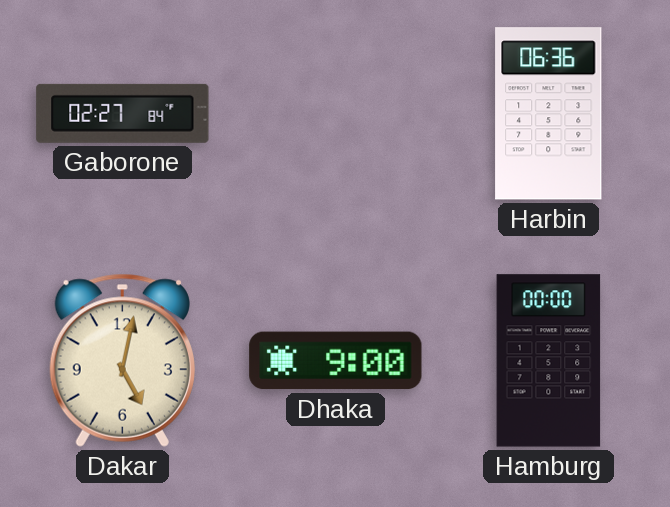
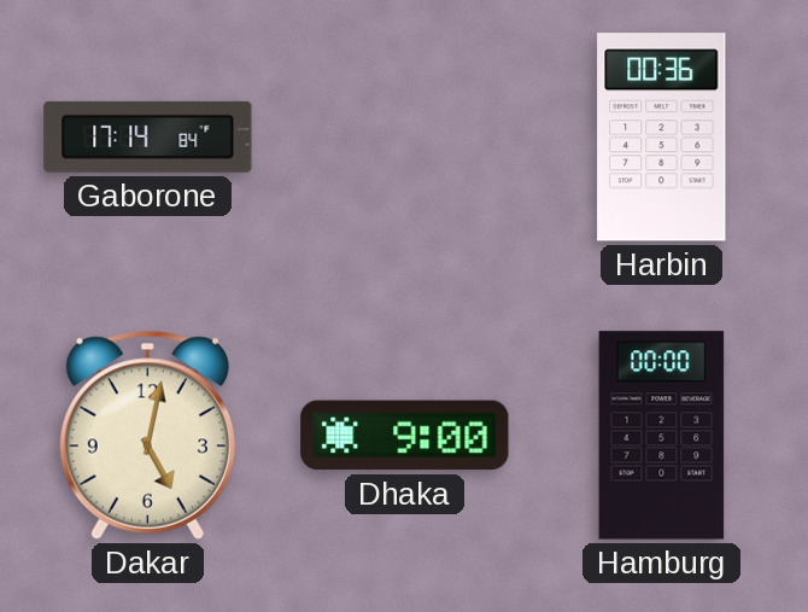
Gaborone: 02:27 -> 17:14 (148, 136)
Harbin: 06:36 -> 00:36 (662, 138)
